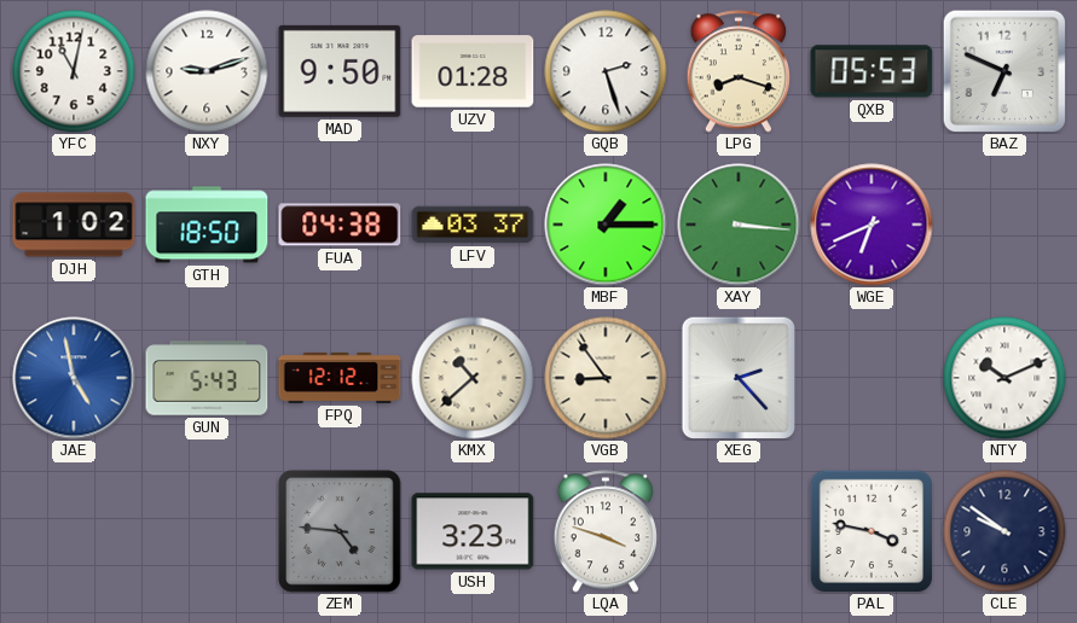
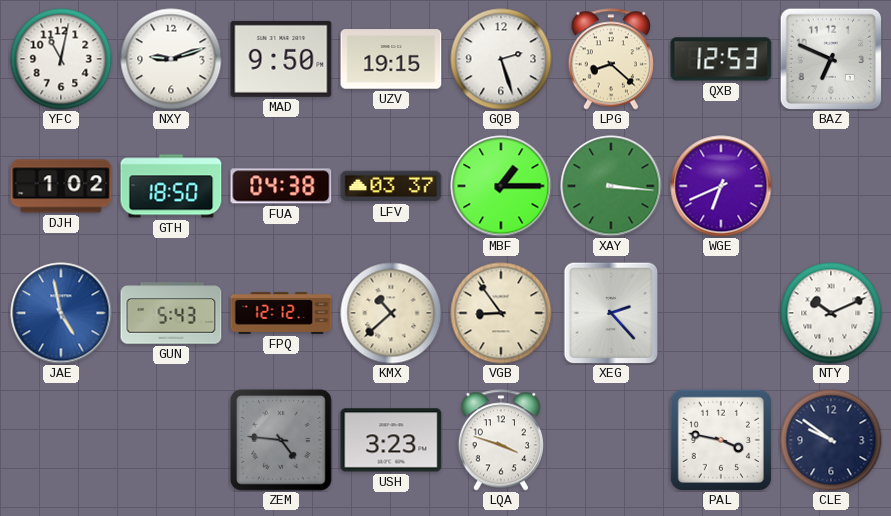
UZV: 01:28 -> 19:15 (391, 59)
LPG: 8:18 -> 8:22 (611, 59)
QXB: 05:53 -> 12:53 (721, 59)
